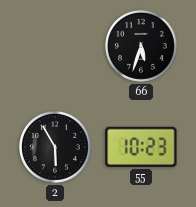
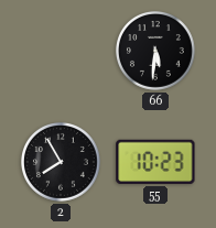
66: 5:33 -> 5:31 (156, 52)
2: 5:55 -> 7:55 (62, 163)
